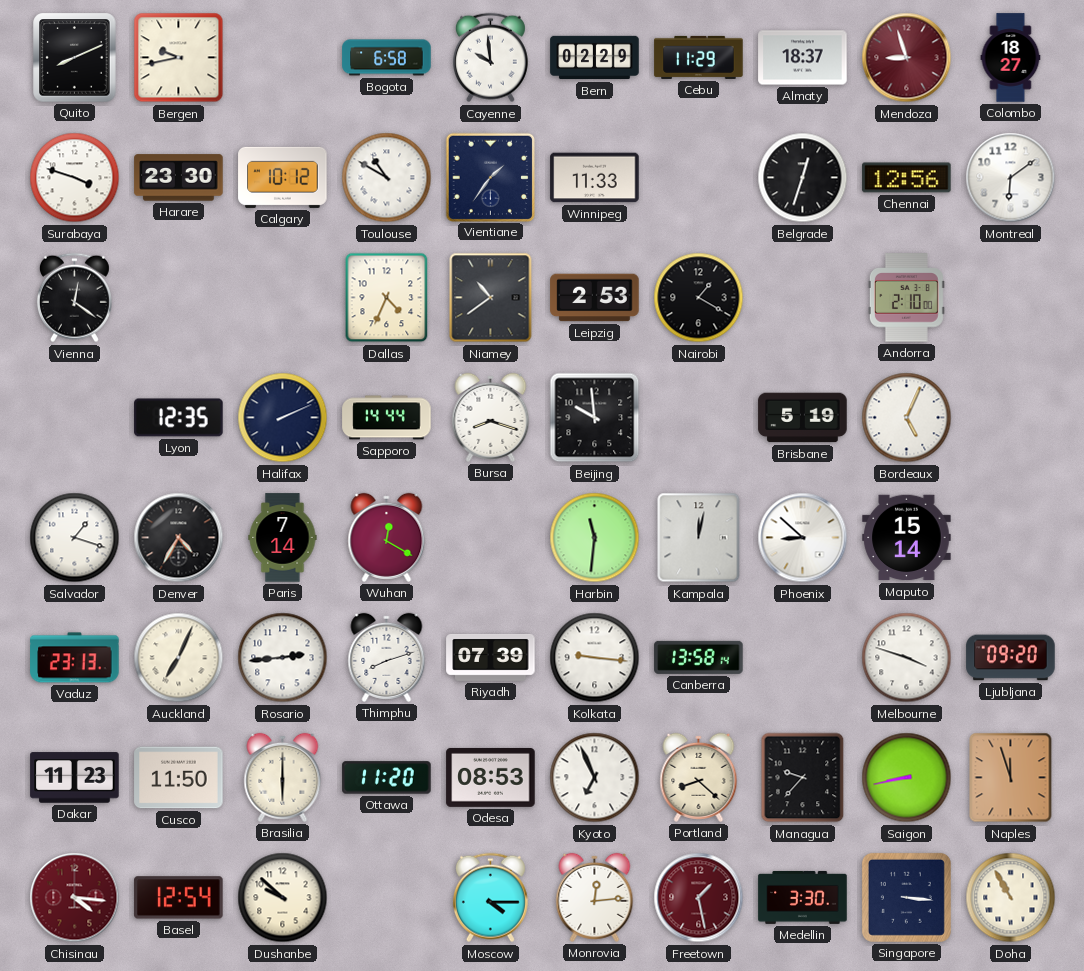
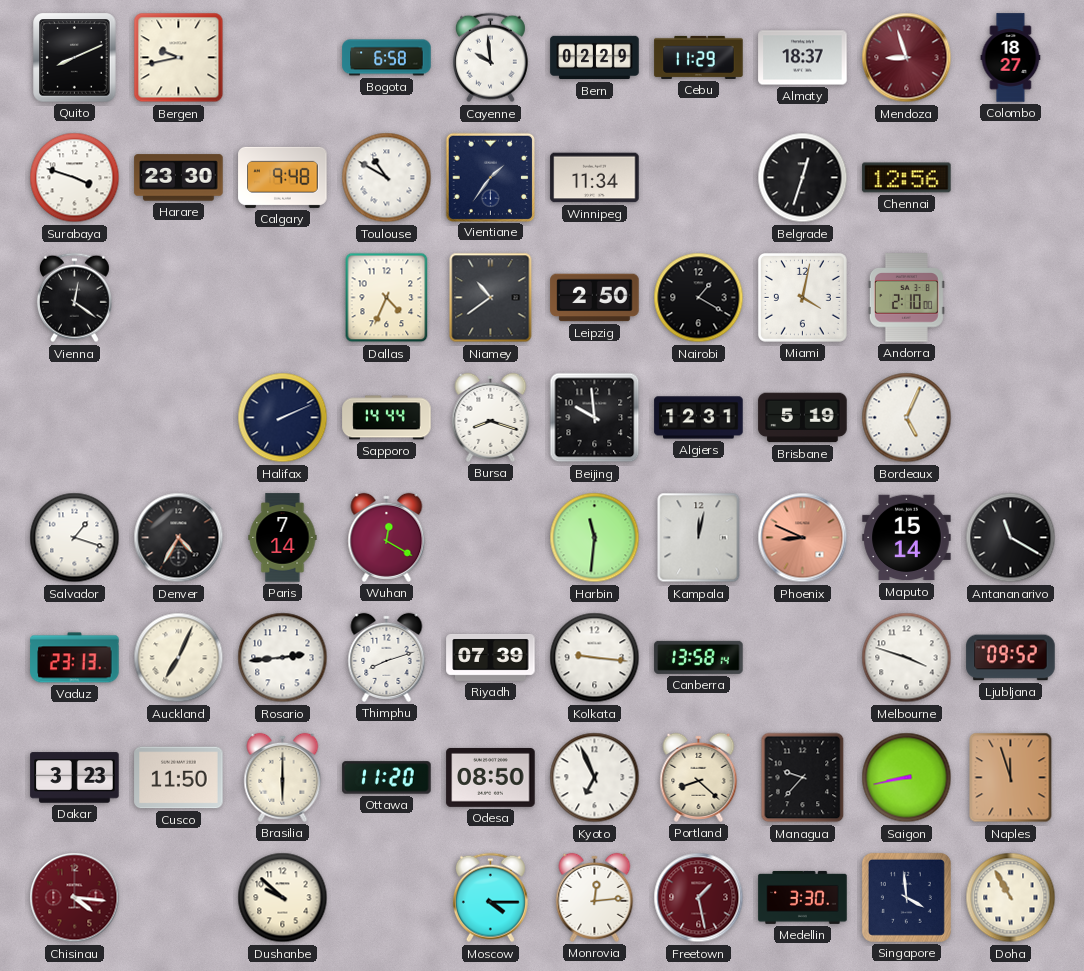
Calgary: 10:12 -> 9:48 (283, 177)
Winnipeg: 11:33 -> 11:34 (595, 178)
Montreal: 6:09 -> none (1011, 178)
Leipzig: 2:53 -> 2:50 (595, 298)
Miami: none -> 4:02 (802, 297)
Lyon: 12:35 -> none (179, 418)
Algiers: none -> 12:31 (699, 418)
Phoenix: 8:52 -> 8:49 (803, 538)
Phoenix dial: white -> salmon (803, 538)
Antananarivo: none -> 11:20 (1011, 538)
Ljubljana: 09:20 -> 09:52 (1011, 658)
Dakar: 11:23 -> 3:23 (75, 778)
Odesa: 08:53 -> 08:50 (491, 777)
Basel: 12:54 -> none (179, 898)
Singapore: 3:16 -> 3:59 (906, 897)
